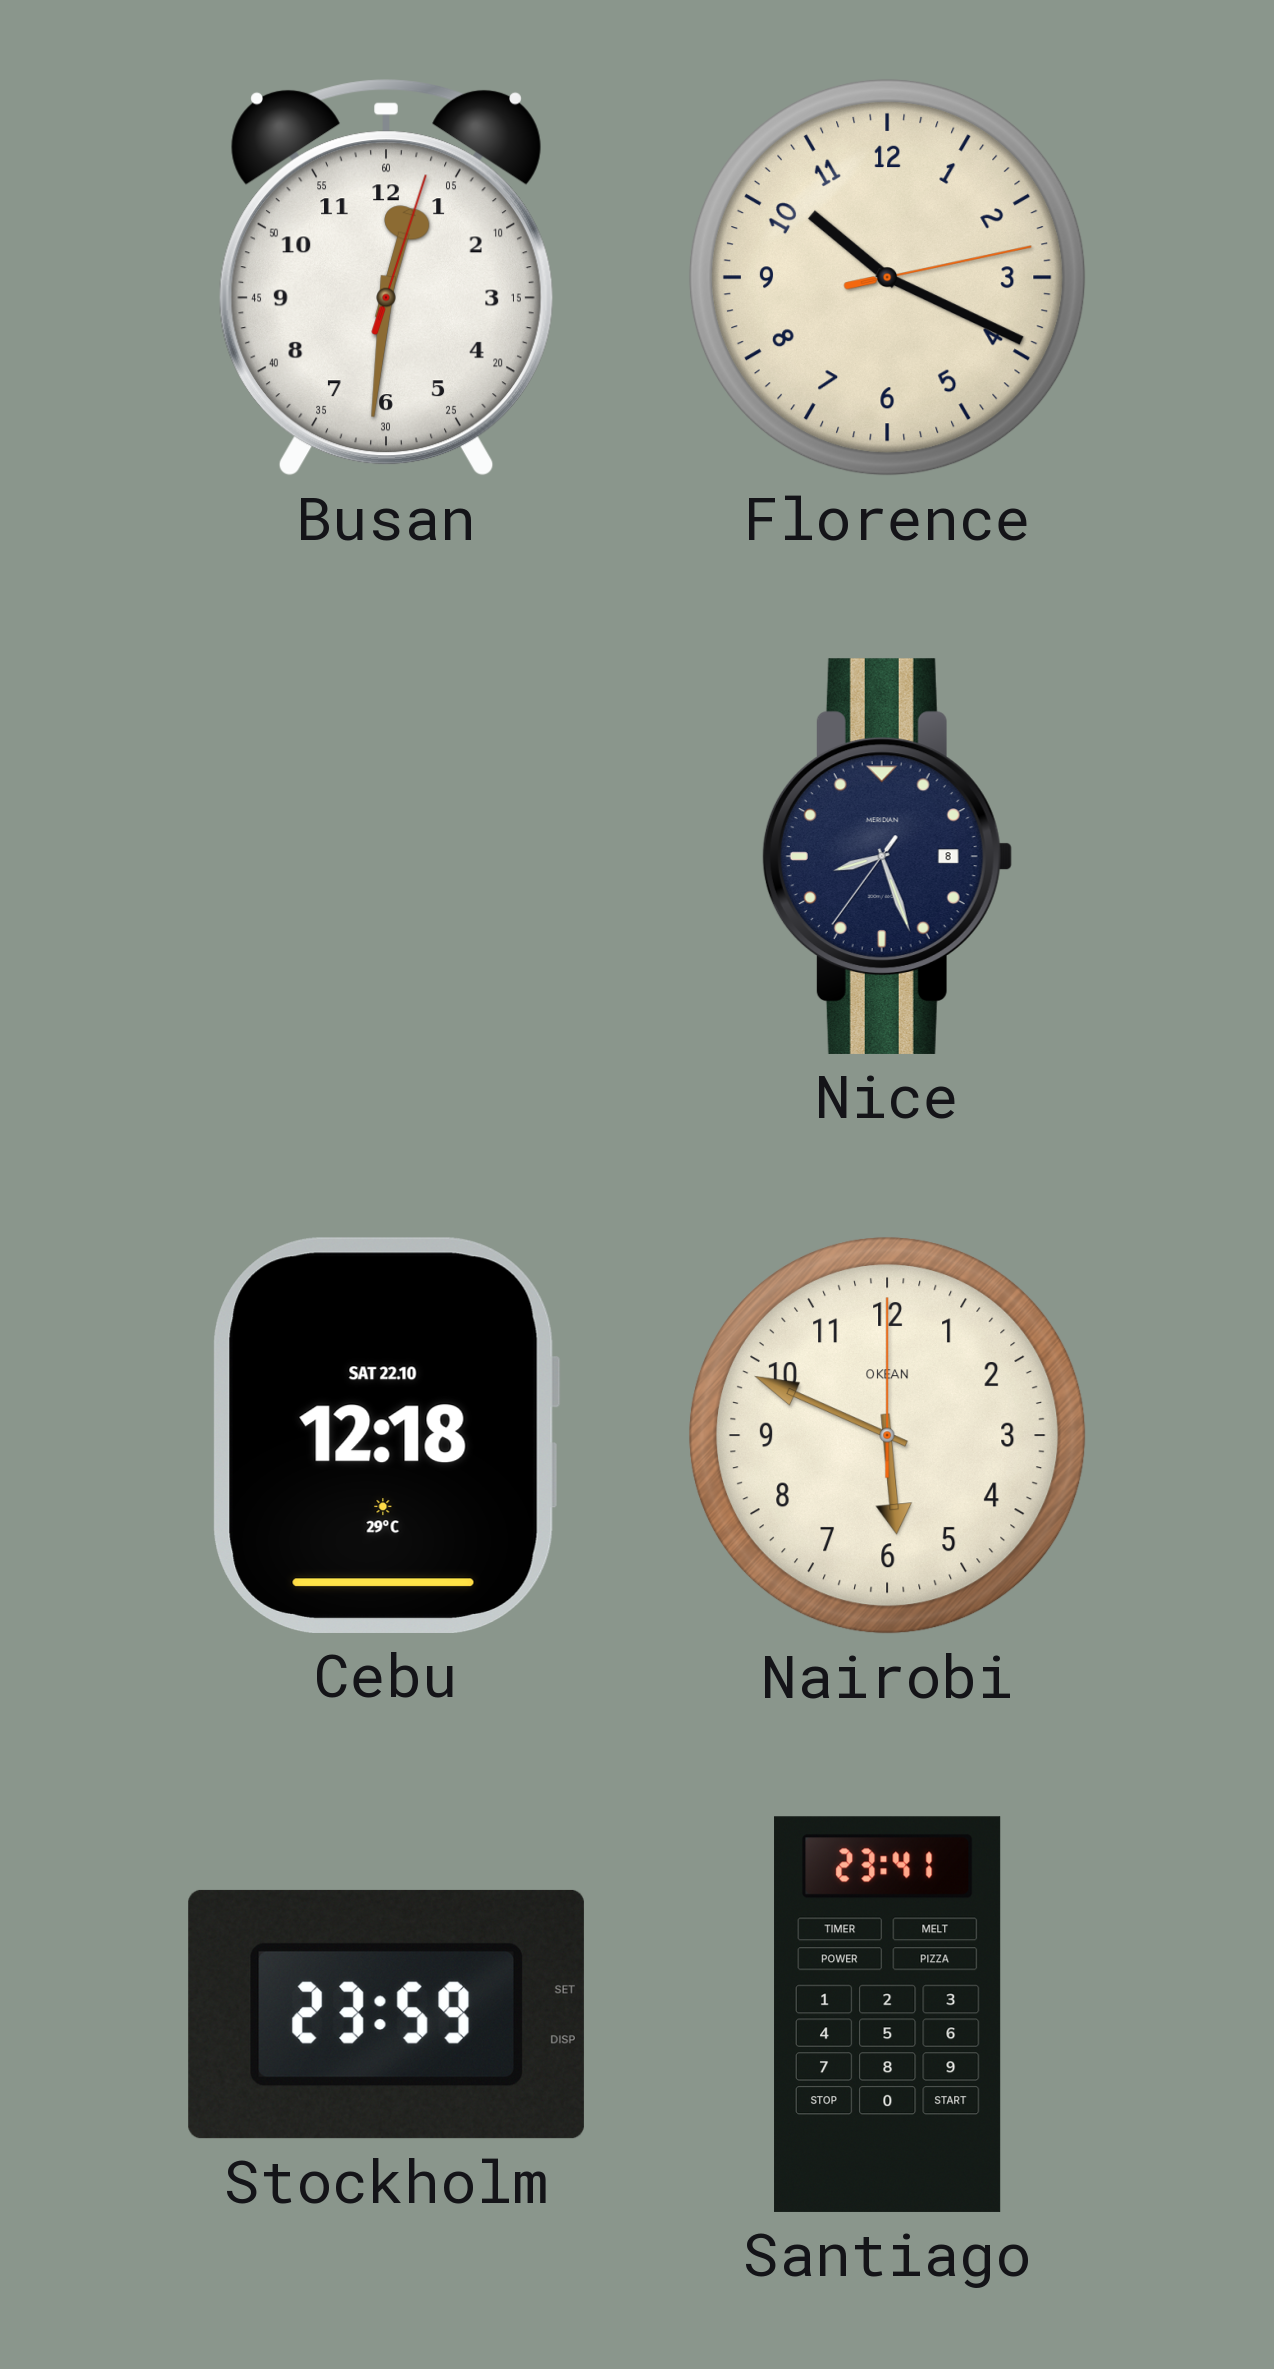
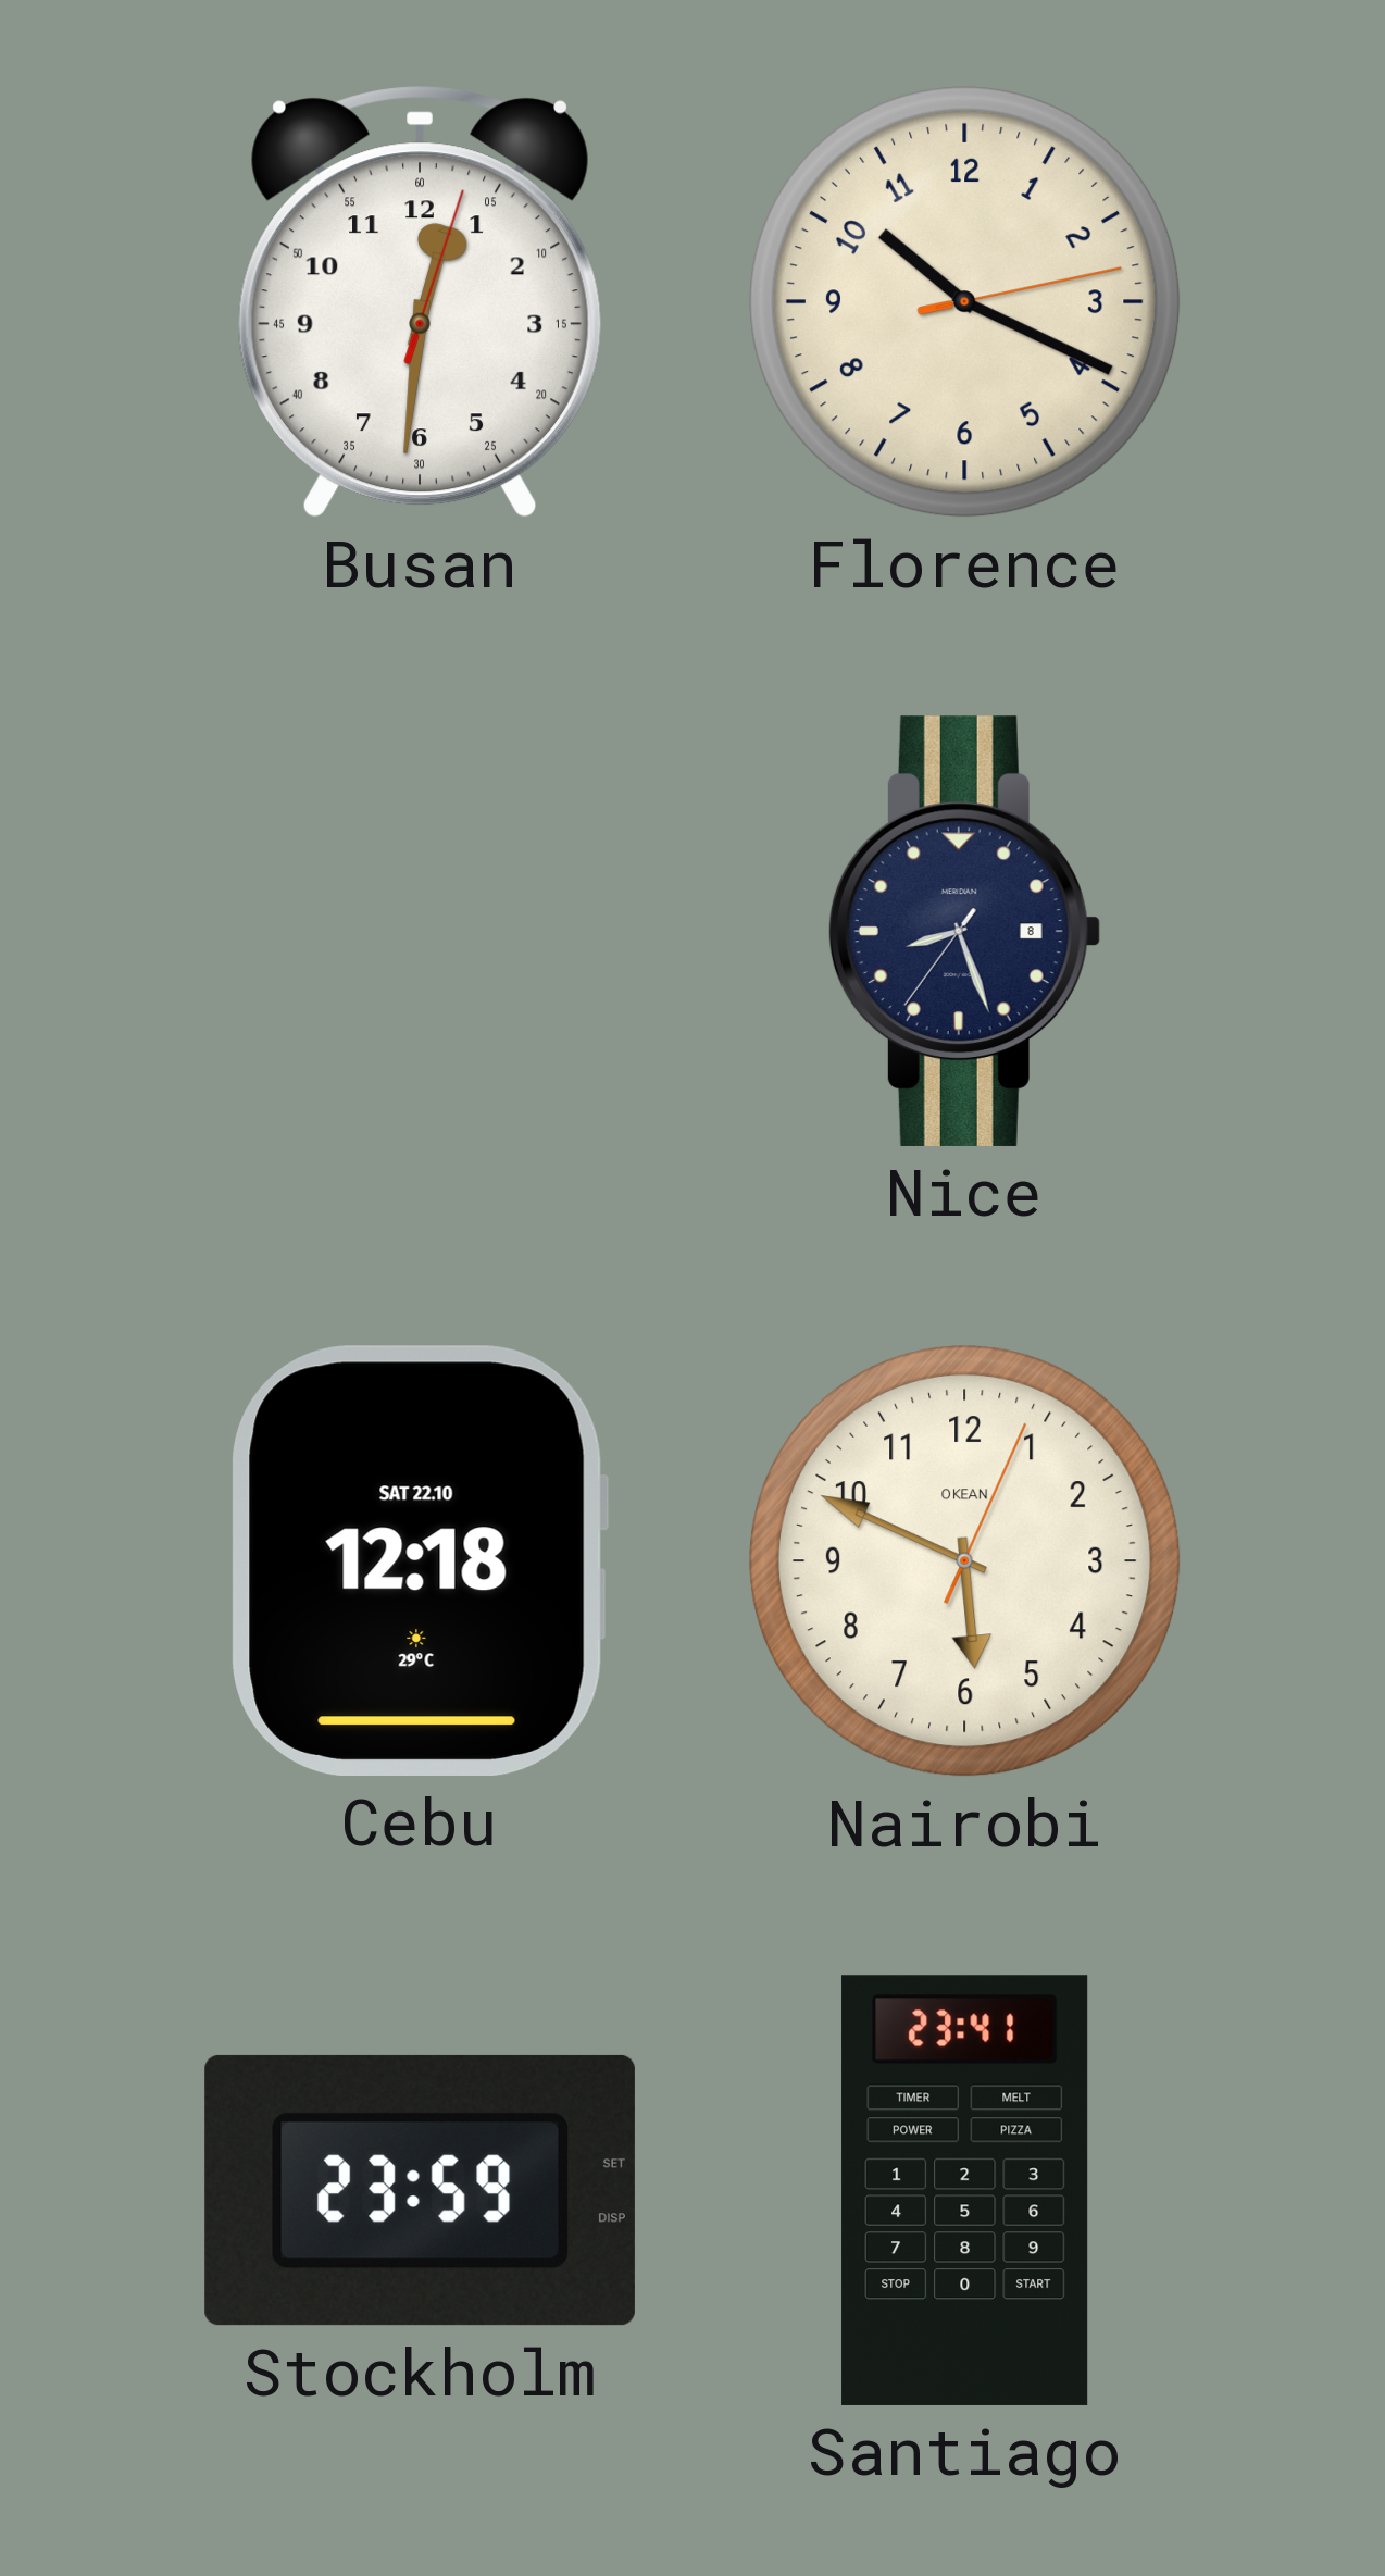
Nairobi: 5:49:00 -> 5:49:04 (964, 1560)
